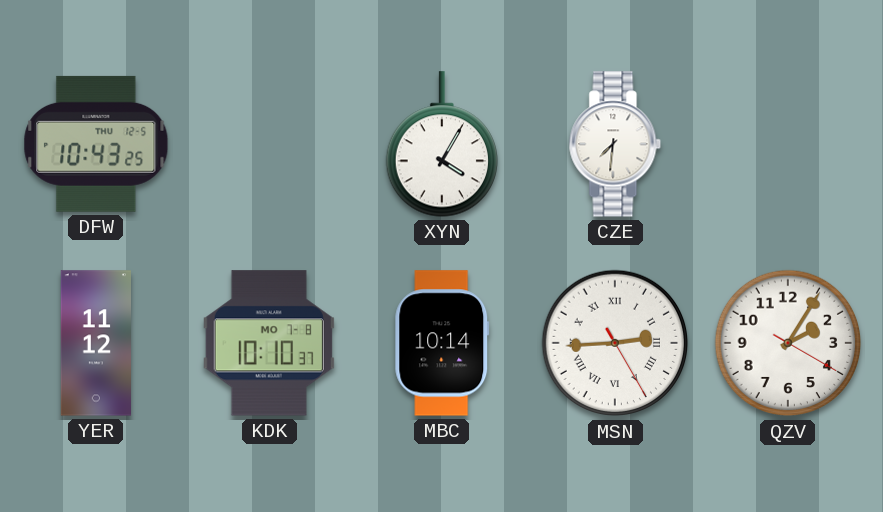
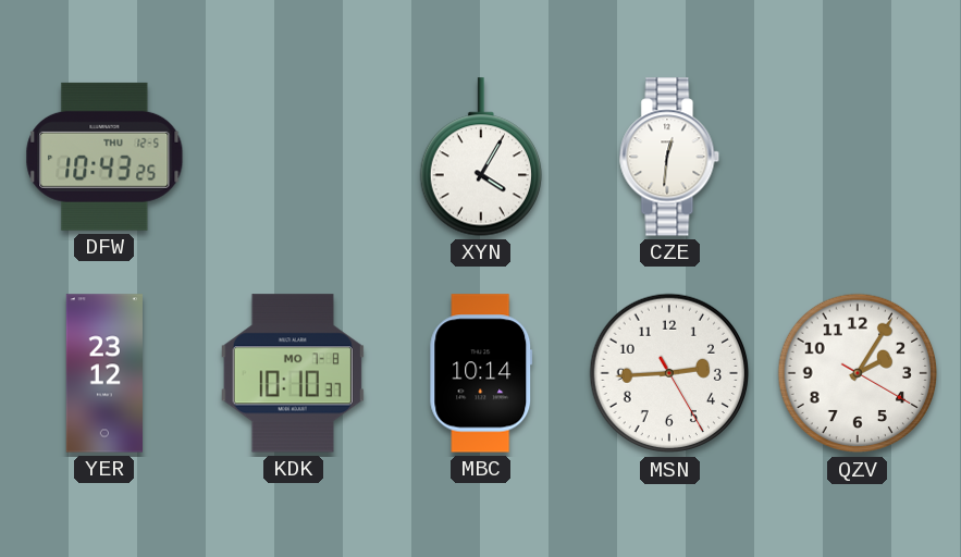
CZE: 7:31 -> 12:31 (669, 157)
YER: 11:12 -> 23:12 (103, 373)
MSN numerals: Roman -> Arabic (669, 373)
